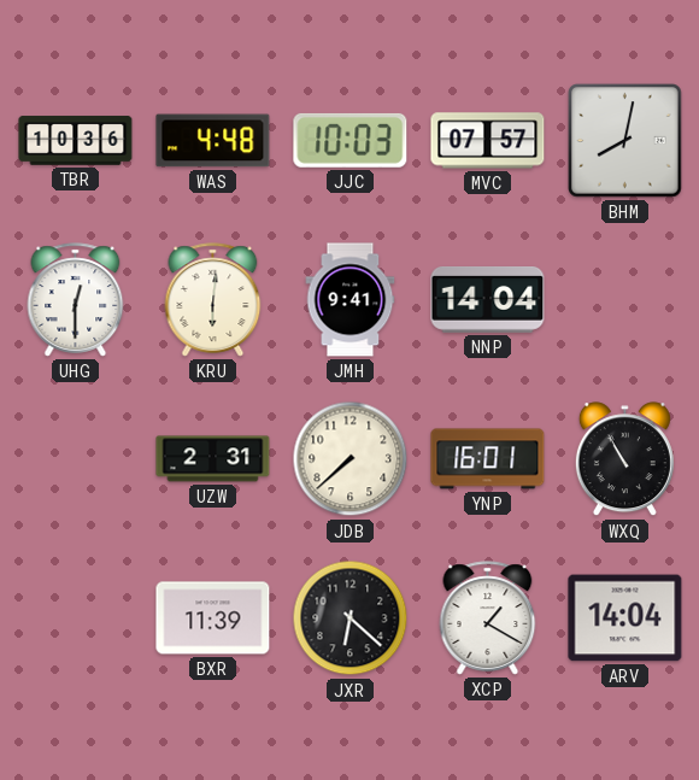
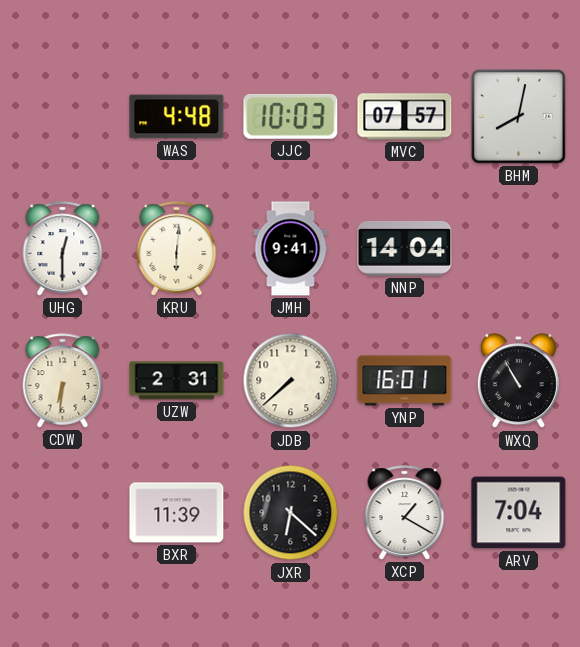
TBR: 10:36 -> none (76, 141)
CDW: none -> 6:31 (63, 381)
ARV: 14:04 -> 7:04 (519, 513)
